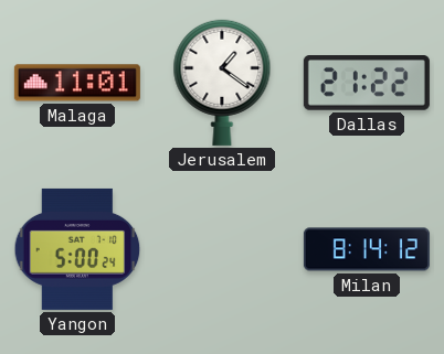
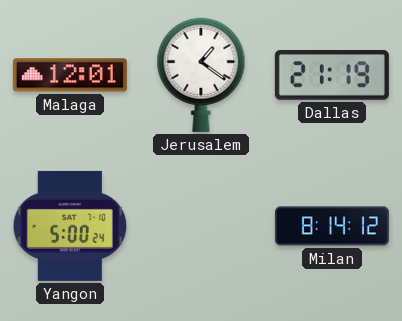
Malaga: 11:01 -> 12:01 (70, 75)
Dallas: 21:22 -> 21:19 (332, 75)
